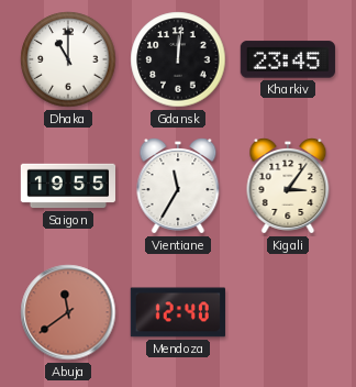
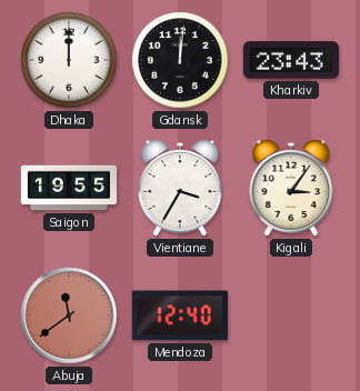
Dhaka: 11:00 -> 12:00 (69, 60)
Kharkiv: 23:45 -> 23:43 (291, 60)
Vientiane: 11:35 -> 3:35 (180, 188)
